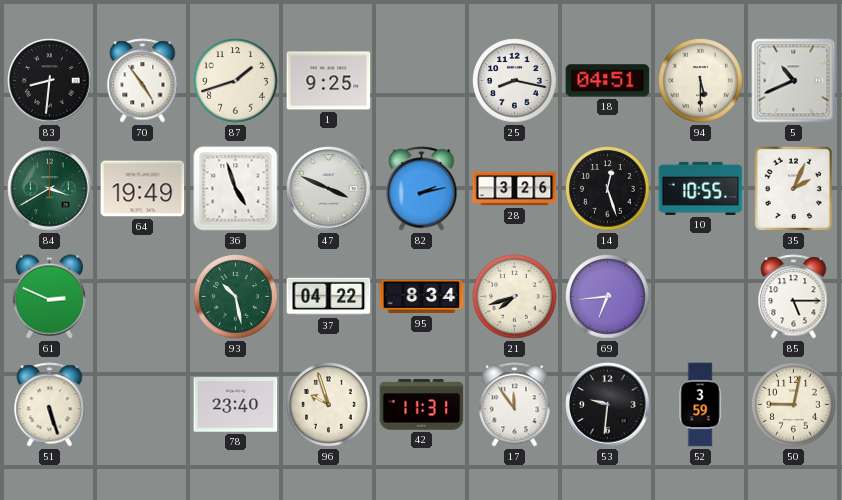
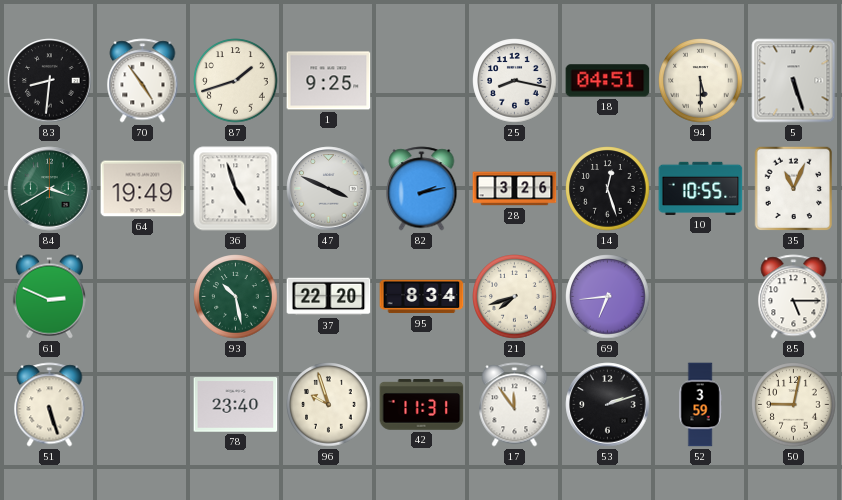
5: 10:41 -> 5:27 (794, 81)
35: 2:04 -> 11:04 (793, 189)
37: 04:22 -> 22:20 (329, 297)
53: 9:31 -> 2:12 (608, 405)
